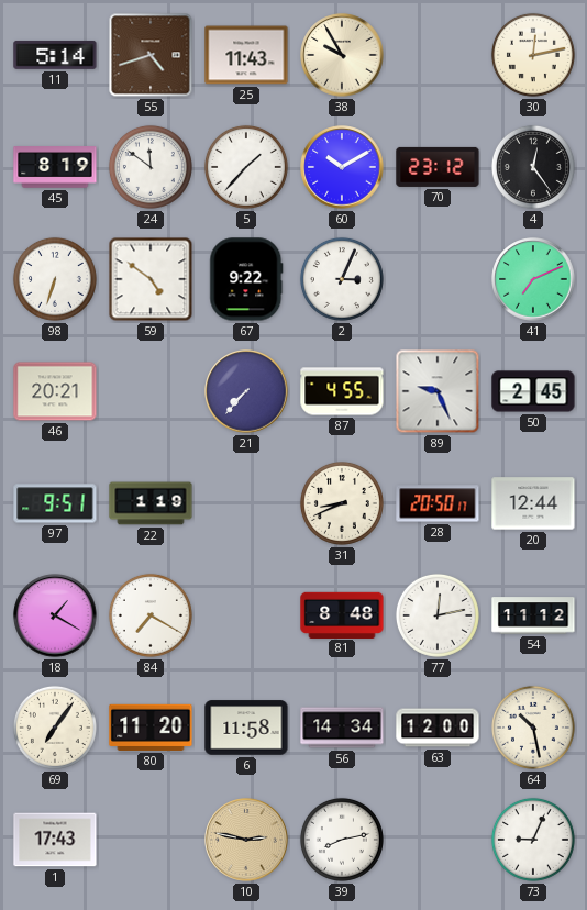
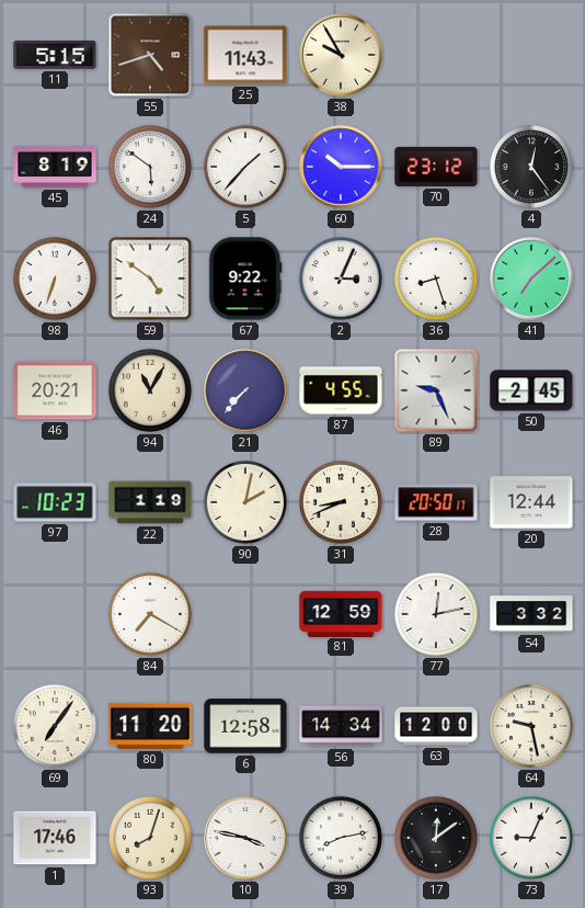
11: 5:14 -> 5:15 (55, 55)
30: 12:13 -> none (533, 55)
24: 11:51 -> 5:51 (150, 167)
60: 10:10 -> 10:15 (341, 167)
36: none -> 8:27 (436, 279)
41: 7:11 -> 7:08 (531, 279)
94: none -> 11:05 (150, 390)
97: 9:51 -> 10:23 (55, 502)
90: none -> 2:02 (245, 502)
18: 1:20 -> none (55, 615)
81: 8:48 -> 12:59 (341, 613)
54: 11:12 -> 3:32 (531, 614)
6: 11:58 -> 12:58 (245, 726)
64: 10:28 -> 9:28 (531, 726)
1: 17:43 -> 17:46 (55, 838)
93: none -> 8:03 (150, 838)
10: 2:47 -> 3:47 (245, 838)
10 dial: champagne -> white (245, 838)
17: none -> 12:09 (436, 838)
